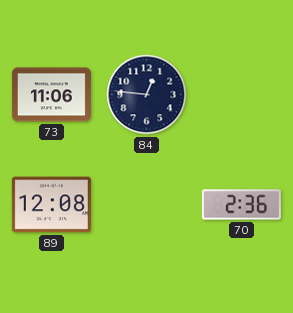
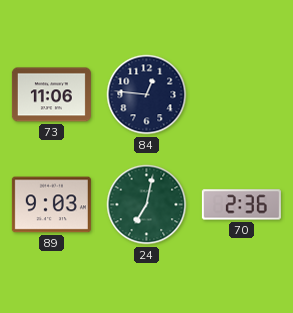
89: 12:08 -> 9:03 (51, 205)
24: none -> 7:02 (147, 205)
